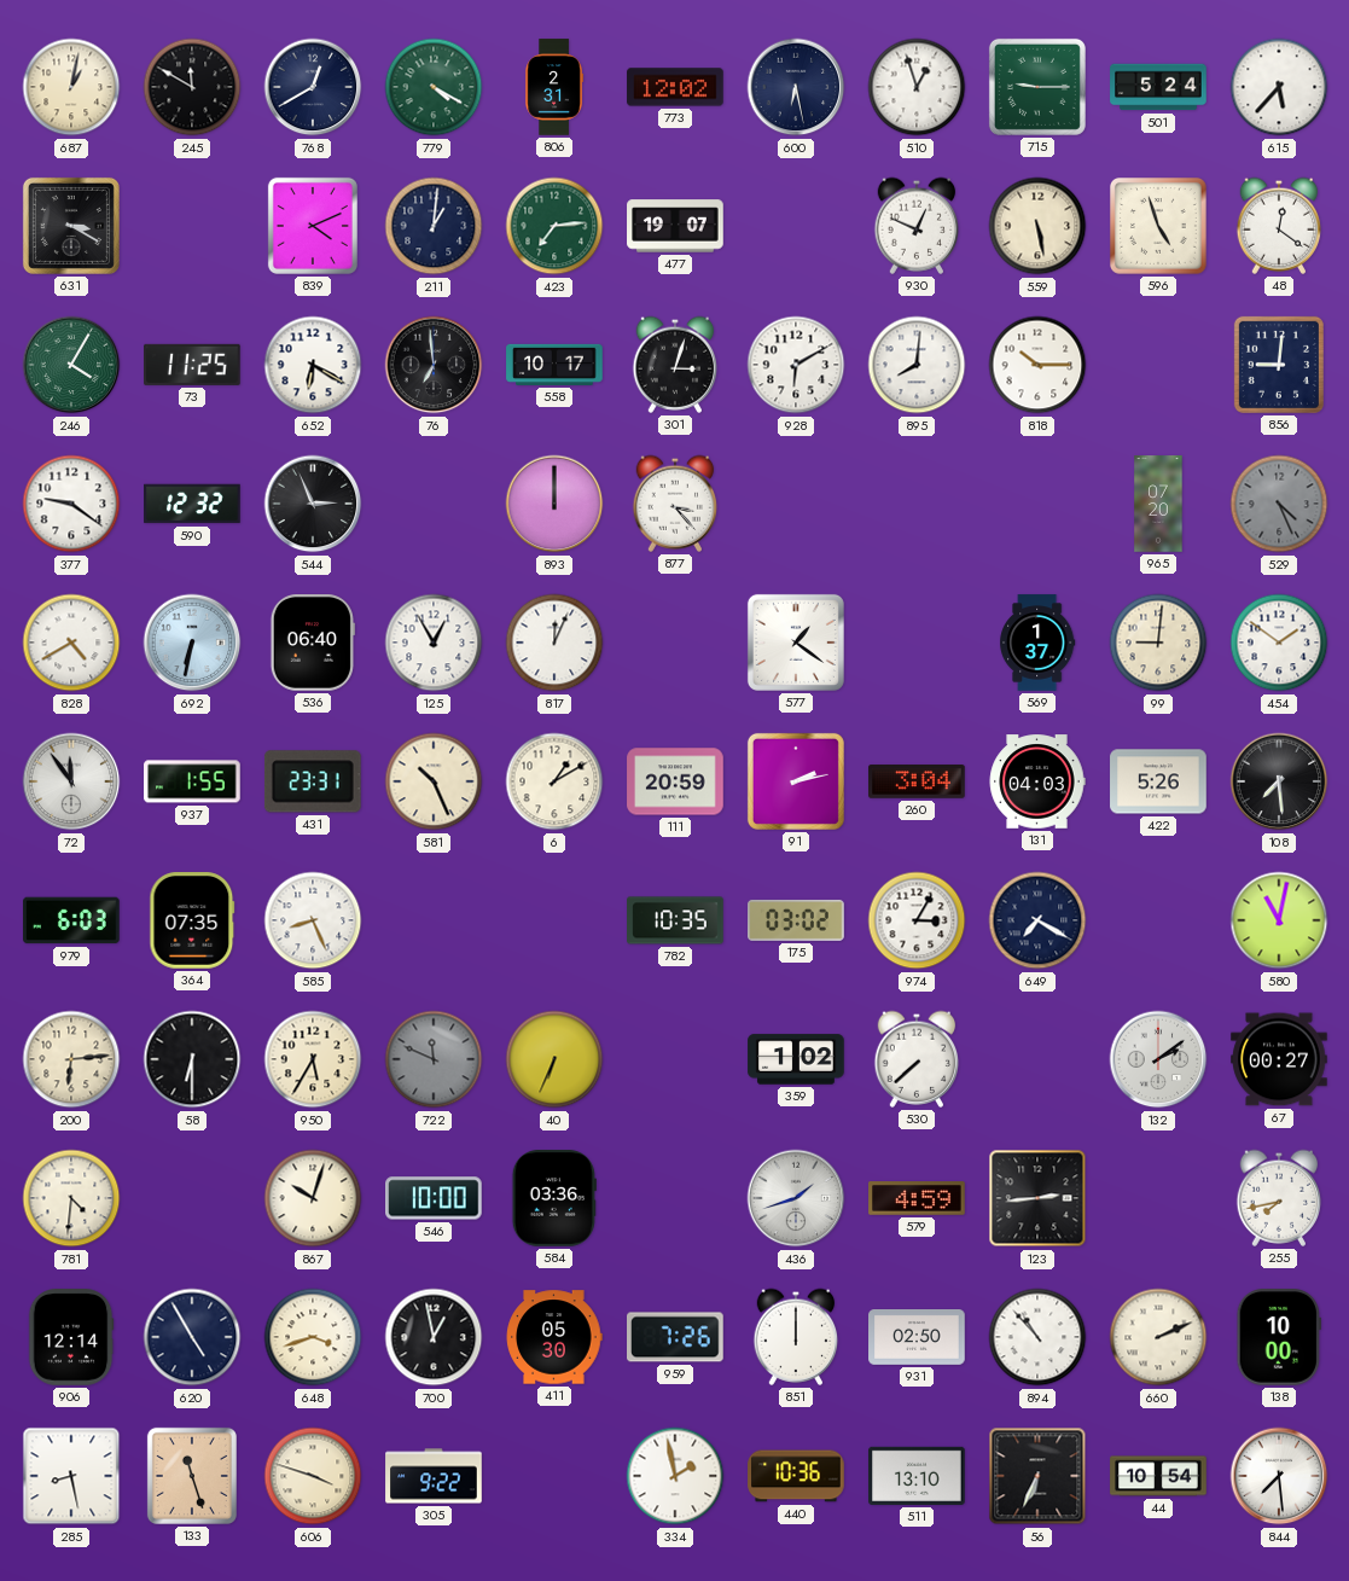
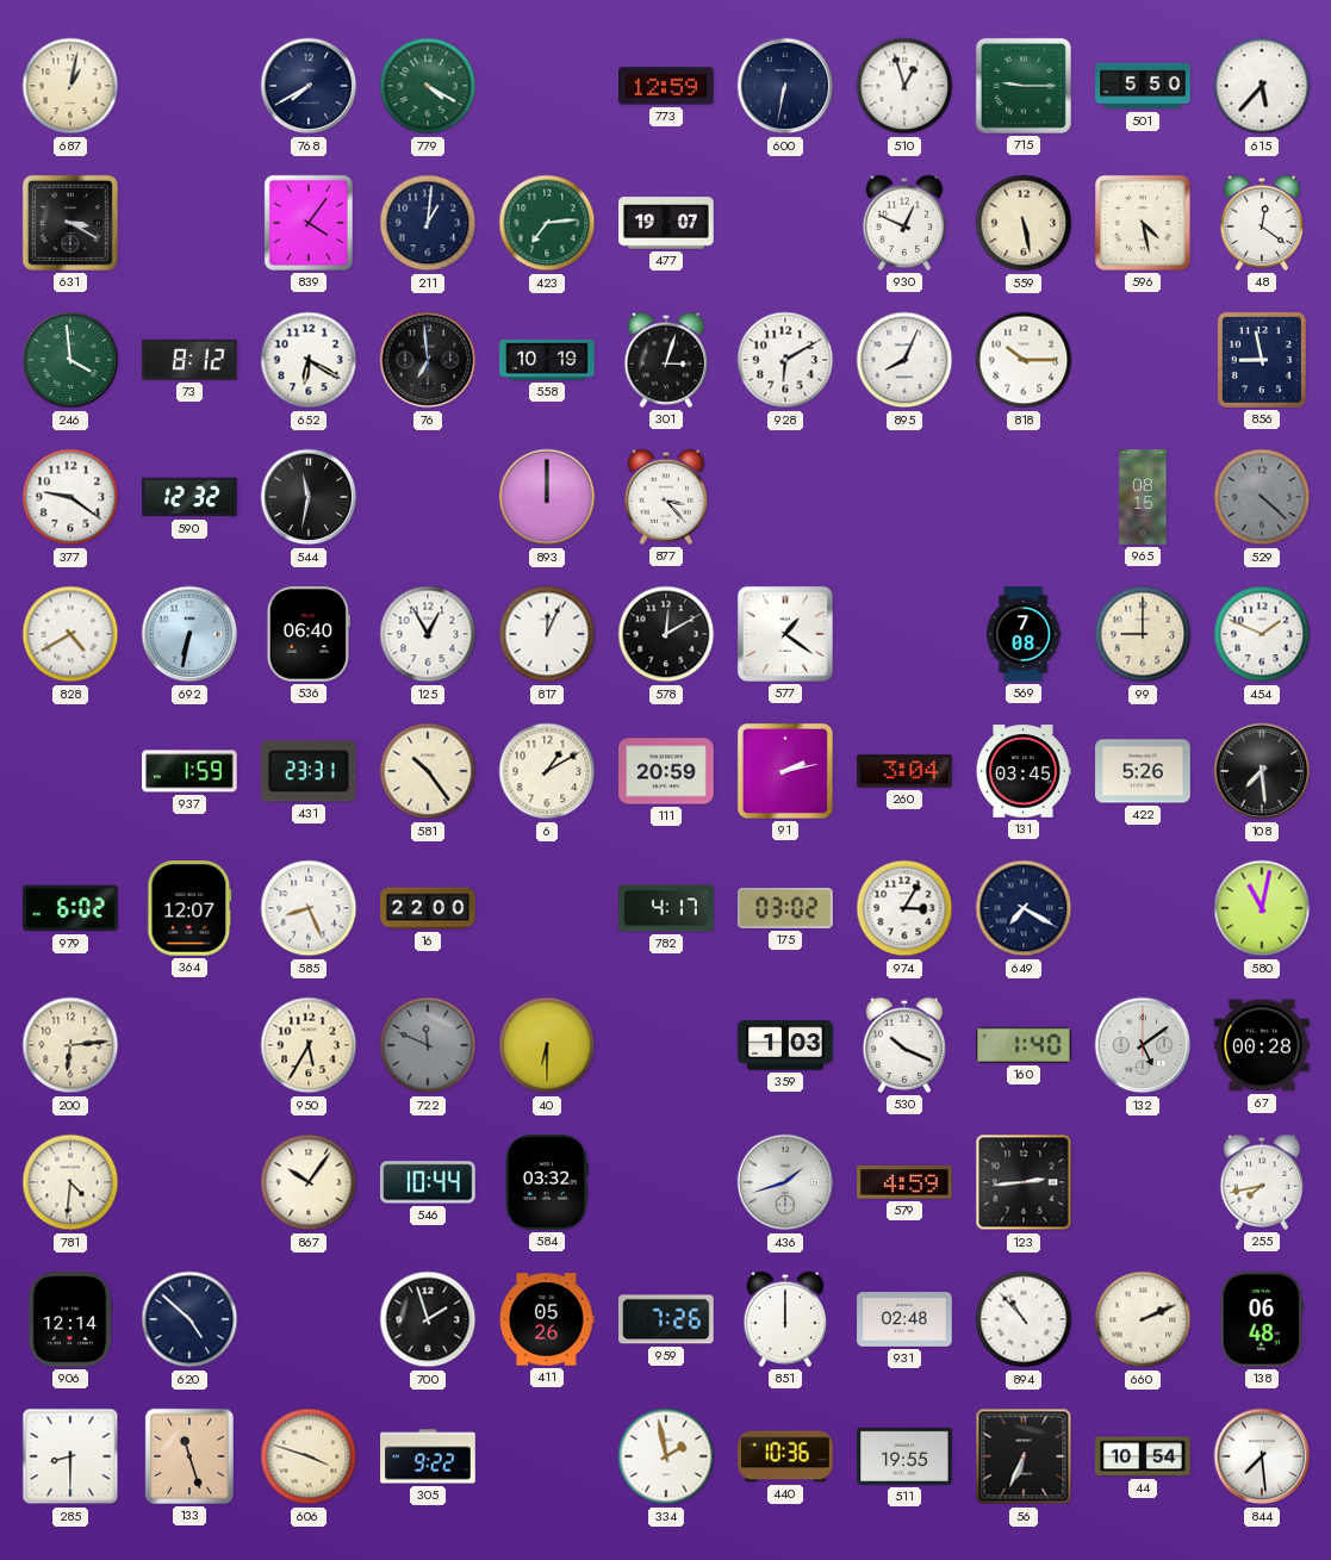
245: 11:50 -> none (192, 87)
768: 12:40 -> 7:40 (309, 86)
806: 2:31 -> none (553, 87)
773: 12:02 -> 12:59 (666, 86)
600: 6:28 -> 6:32 (785, 86)
501: 5:24 -> 5:50 (1143, 86)
839: 4:11 -> 4:06 (309, 223)
596: 4:57 -> 4:28 (1144, 224)
246: 4:05 -> 3:59 (70, 360)
73: 11:25 -> 8:12 (189, 360)
558: 10:17 -> 10:19 (547, 360)
895: 8:01 -> 8:04 (904, 360)
856: 9:01 -> 8:58 (1262, 360)
544: 2:56 -> 11:32 (309, 497)
965: 07:20 -> 08:15 (1143, 497)
529: 4:26 -> 4:22 (1262, 497)
578: none -> 12:10 (666, 634)
569: 1:37 -> 7:08 (1024, 634)
99: 9:01 -> 9:00 (1143, 634)
454: 1:51 -> 1:49 (1262, 634)
72: 11:54 -> none (71, 781)
937: 1:55 -> 1:59 (189, 771)
581: 10:26 -> 10:24 (428, 771)
131: 04:03 -> 03:45 (1024, 771)
979: 6:03 -> 6:02 (70, 908)
364: 07:35 -> 12:07 (189, 908)
16: none -> 22:00 (428, 908)
782: 10:35 -> 4:17 (666, 908)
58: 6:30 -> none (192, 1059)
40: 6:34 -> 6:30 (547, 1045)
359: 1:02 -> 1:03 (785, 1045)
530: 7:38 -> 10:19 (904, 1045)
160: none -> 1:40 (1025, 1045)
132: 2:09 -> 5:09 (1143, 1045)
67: 00:27 -> 00:28 (1262, 1045)
867: 10:03 -> 10:06 (309, 1182)
546: 10:00 -> 10:44 (429, 1182)
584: 03:36 -> 03:32 (547, 1182)
620: 4:55 -> 4:52 (189, 1319)
648: 3:42 -> none (313, 1337)
700: 12:58 -> 1:57 (428, 1319)
411: 05:30 -> 05:26 (547, 1319)
931: 02:50 -> 02:48 (904, 1320)
138: 10:00 -> 06:48 (1262, 1319)
285: 8:28 -> 8:30 (70, 1456)
511: 13:10 -> 19:55 (904, 1456)
